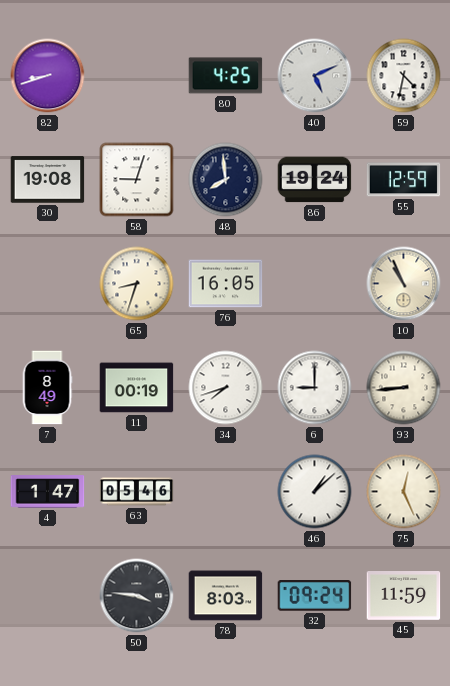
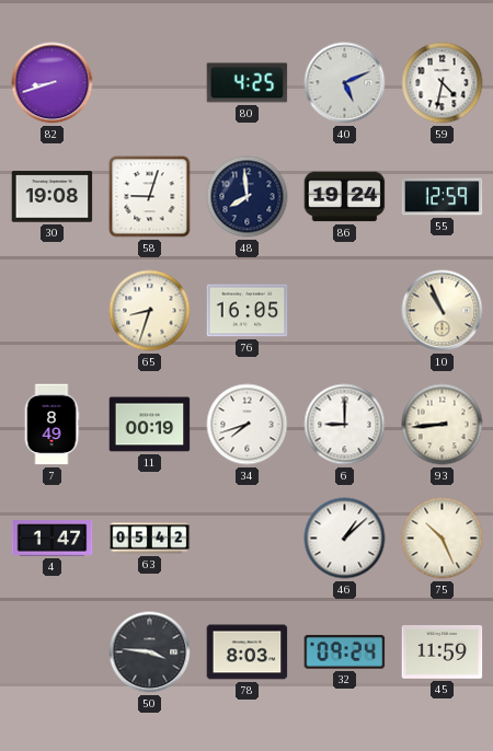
63: 05:46 -> 05:42 (150, 539)
75: 12:26 -> 10:26 (443, 539)
